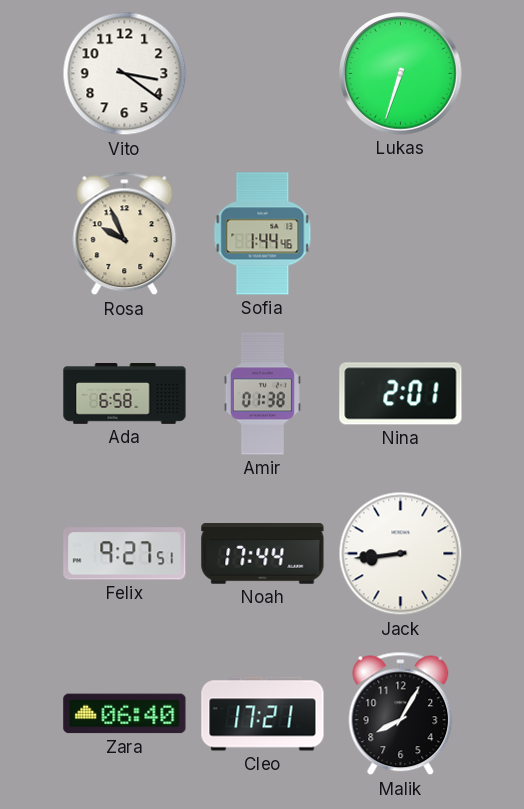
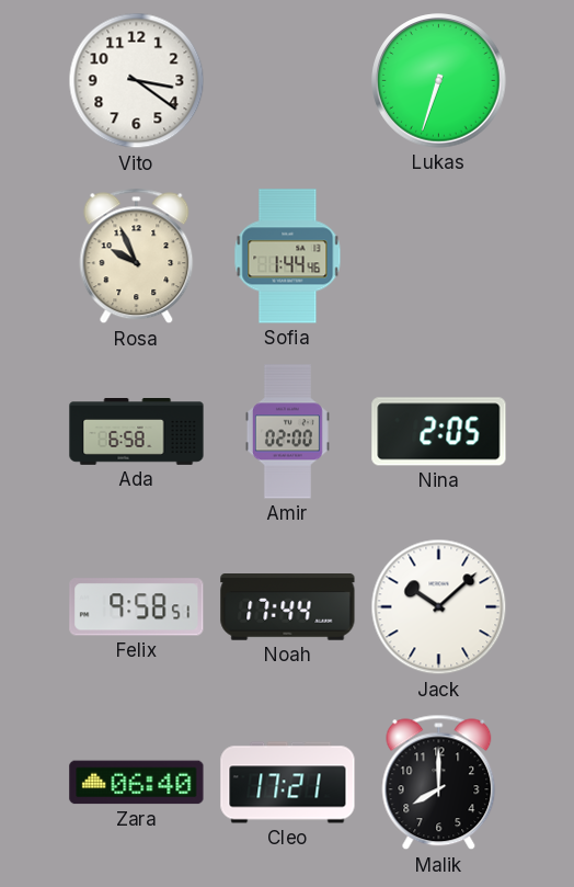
Amir: 01:38 -> 02:00 (287, 432)
Nina: 2:01 -> 2:05 (439, 432)
Felix: 9:27 -> 9:58 (137, 607)
Jack: 8:44 -> 10:08 (439, 607)
Malik: 8:05 -> 8:00 (439, 783)
